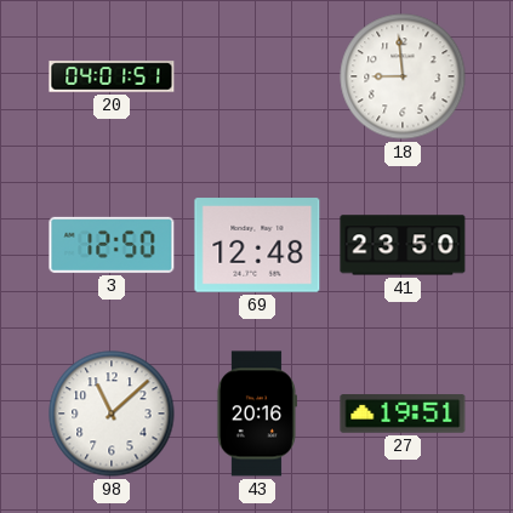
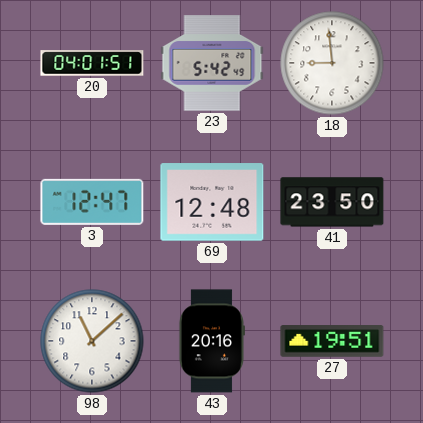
23: none -> 5:42 (212, 63)
3: 12:50 -> 12:47 (92, 202)
